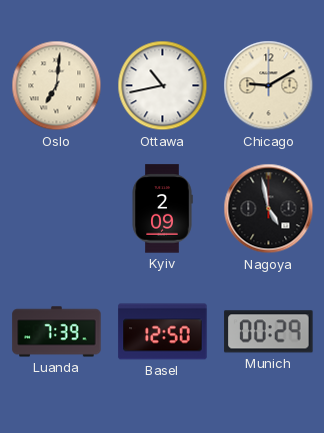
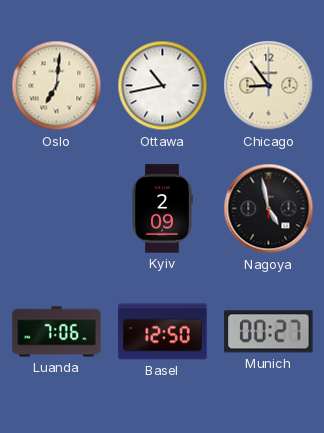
Chicago: 9:10 -> 8:54 (269, 86)
Luanda: 7:39 -> 7:06 (57, 332)
Munich: 00:29 -> 00:27 (269, 332)
